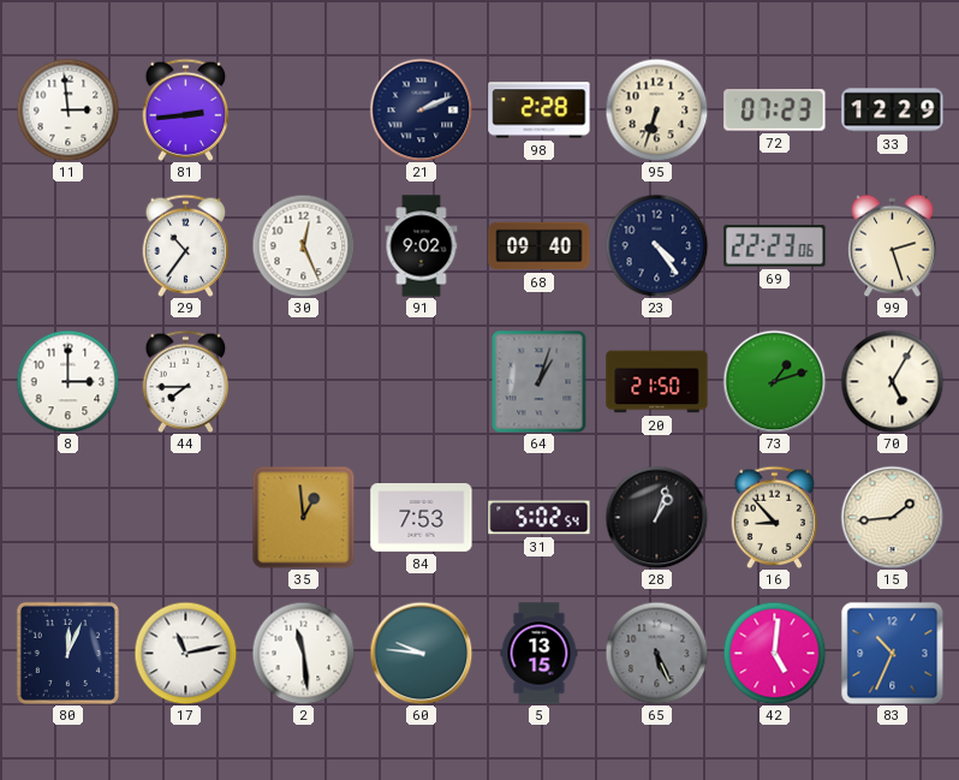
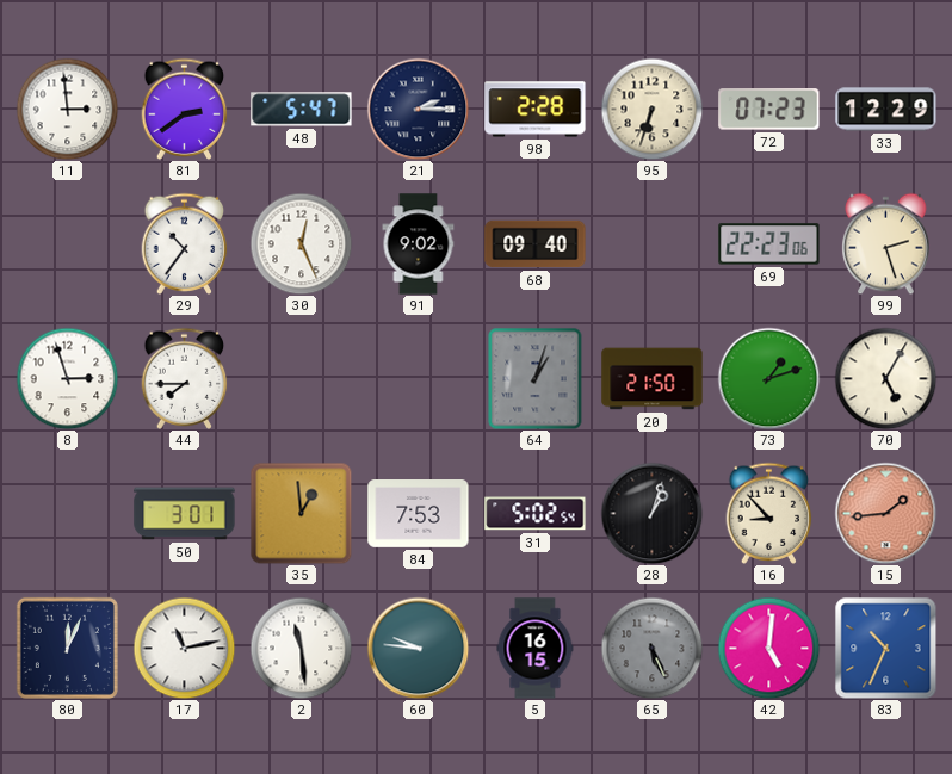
81: 2:44 -> 2:39 (185, 109)
48: none -> 5:47 (302, 110)
21: 2:11 -> 2:15 (418, 109)
23: 4:24 -> none (656, 245)
8: 3:00 -> 2:57 (67, 378)
50: none -> 3:01 (185, 514)
15 dial: cream -> salmon (885, 513)
5: 13:15 -> 16:15 (536, 649)
